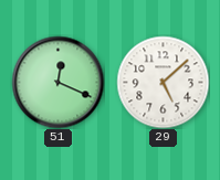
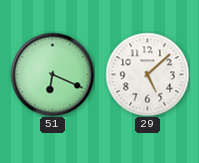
51: 12:19 -> 6:19 (52, 74)
